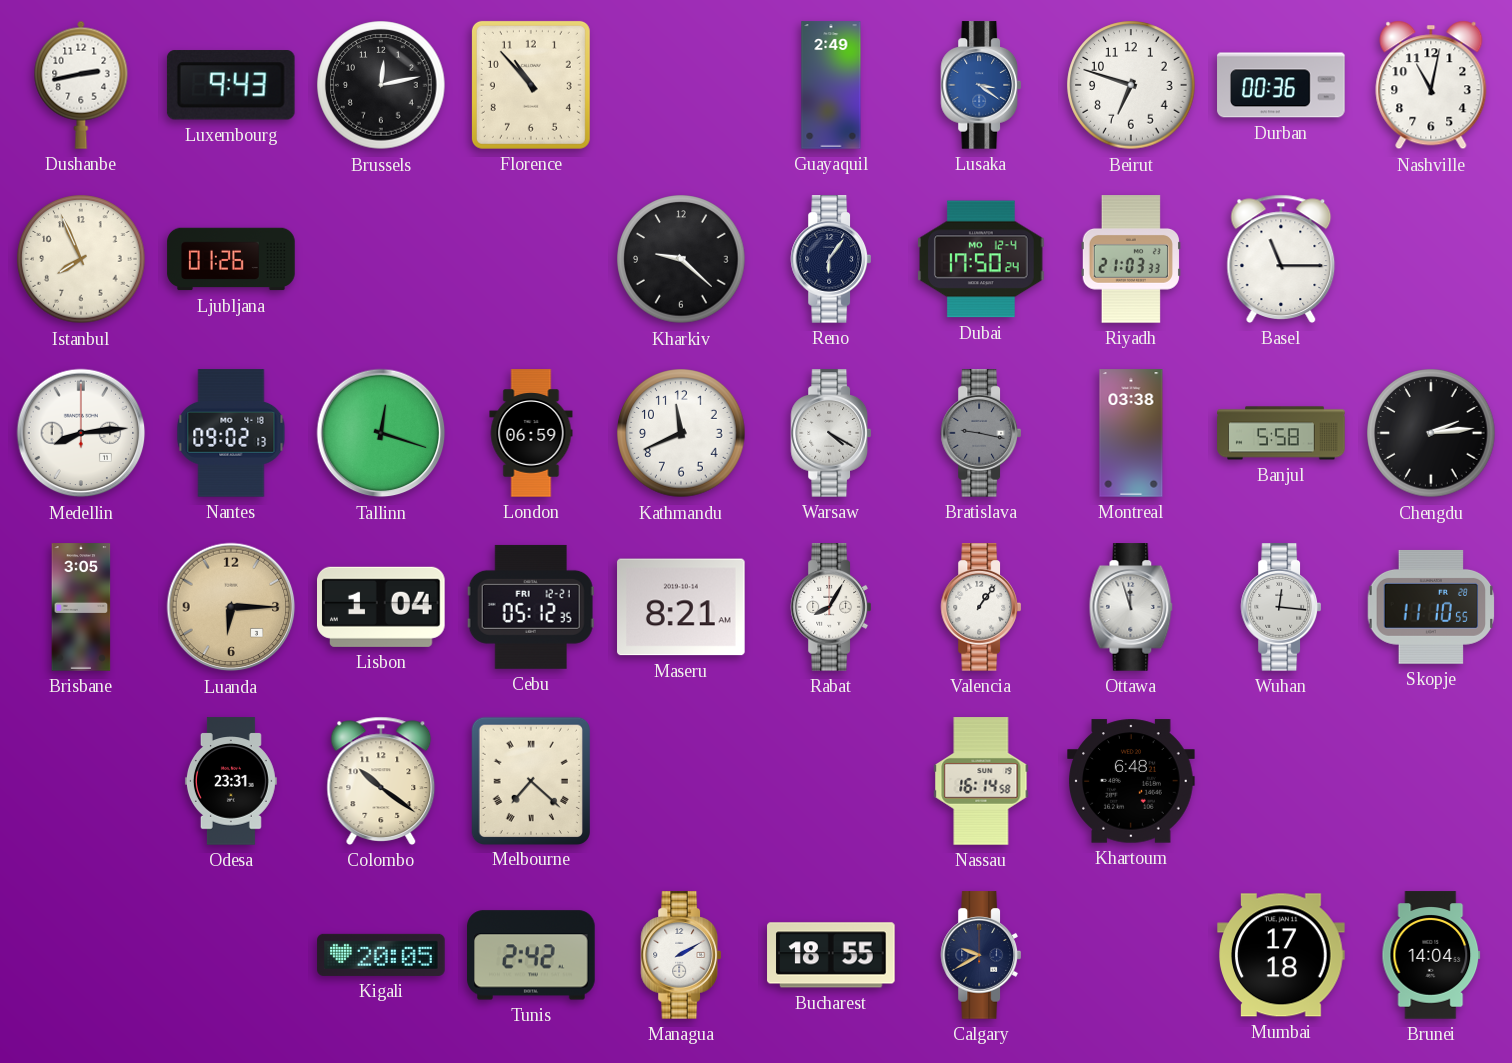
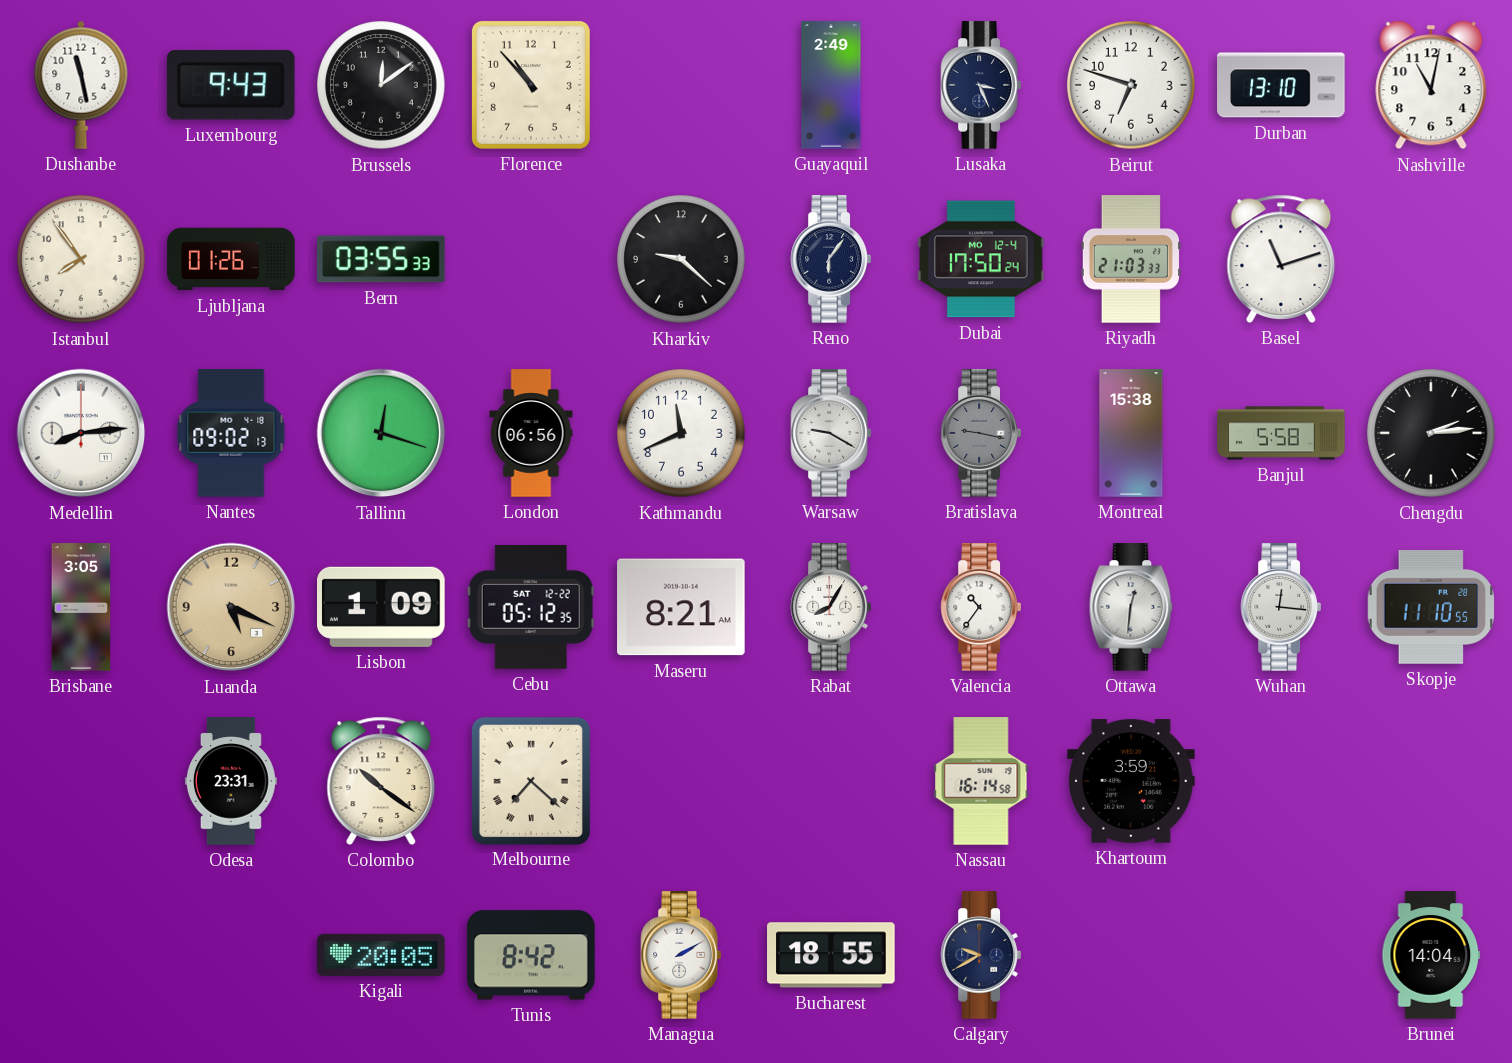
Dushanbe: 2:43 -> 11:28 (81, 85)
Brussels: 12:13 -> 12:09 (381, 85)
Lusaka: 3:21 -> 3:26 (980, 85)
Lusaka dial: blue -> navy (980, 85)
Durban: 00:36 -> 13:10 (1281, 85)
Istanbul: 7:56 -> 7:54 (81, 259)
Bern: none -> 03:55 (381, 259)
Basel: 11:15 -> 11:12 (1281, 259)
London: 06:59 -> 06:56 (531, 433)
Warsaw: 4:20 -> 9:20 (830, 433)
Montreal: 03:38 -> 15:38 (1131, 433)
Luanda: 6:15 -> 5:19 (231, 607)
Lisbon: 1:04 -> 1:09 (382, 607)
Cebu date: FRI 12-21 -> SAT 12-22 (531, 607)
Valencia: 1:06 -> 10:36 (980, 607)
Ottawa: 11:57 -> 12:31 (1131, 607)
Khartoum: 6:48 -> 3:59 (1131, 781)
Tunis: 2:42 -> 8:42 (531, 955)
Mumbai: 17:18 -> none (1281, 955)
